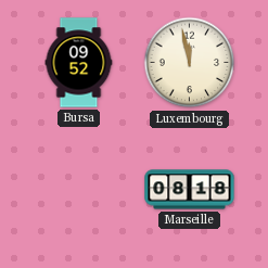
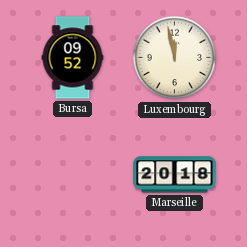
Marseille: 08:18 -> 20:18 (175, 175)
